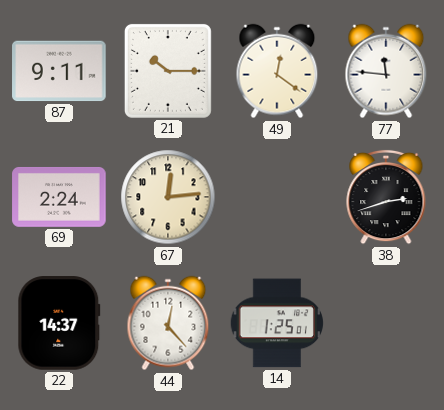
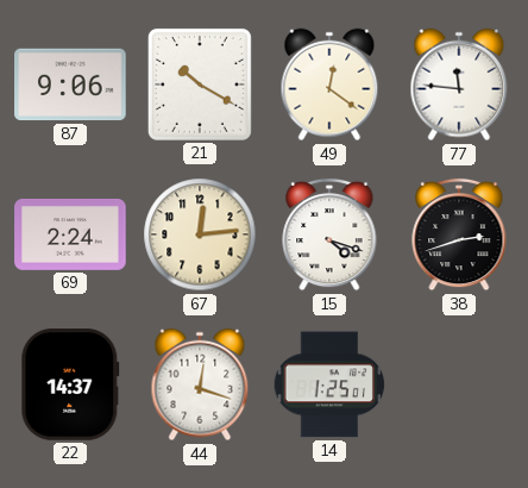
87: 9:11 -> 9:06 (70, 85)
21: 10:15 -> 10:20 (200, 85)
15: none -> 4:18 (329, 234)
44: 12:23 -> 12:18 (200, 384)
